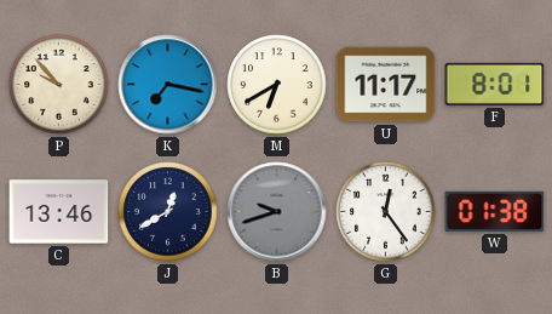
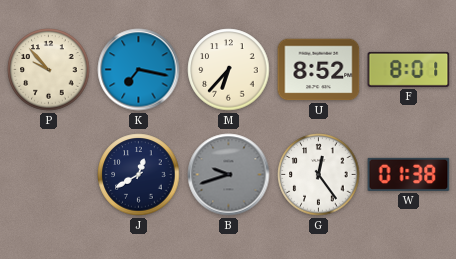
M: 6:40 -> 6:37 (229, 70)
U: 11:17 -> 8:52 (319, 70)
C: 13:46 -> none (59, 212)
